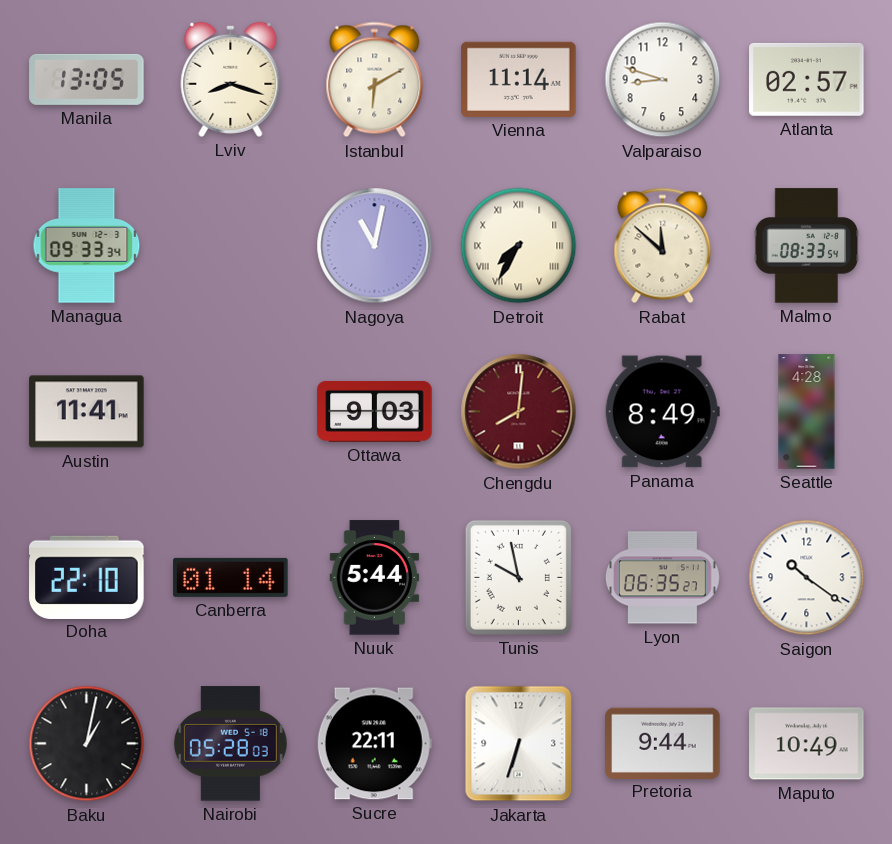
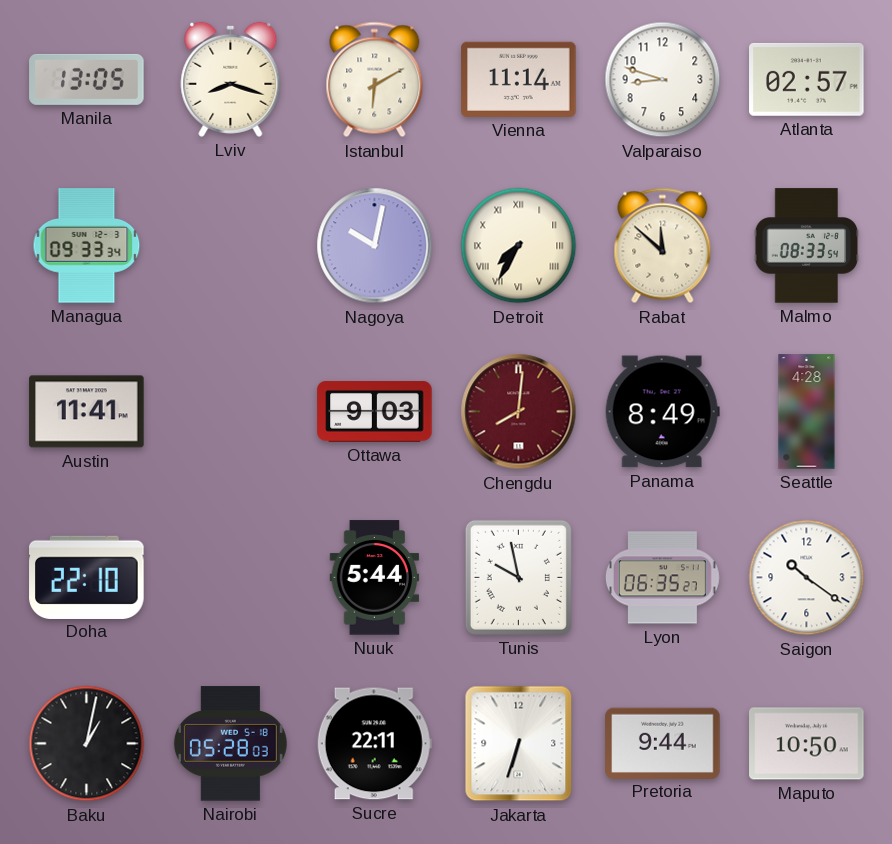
Nagoya: 11:02 -> 10:02 (375, 246)
Canberra: 01:14 -> none (231, 577)
Maputo: 10:49 -> 10:50 (807, 744)
